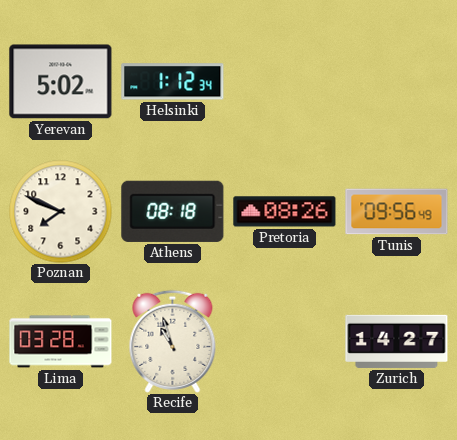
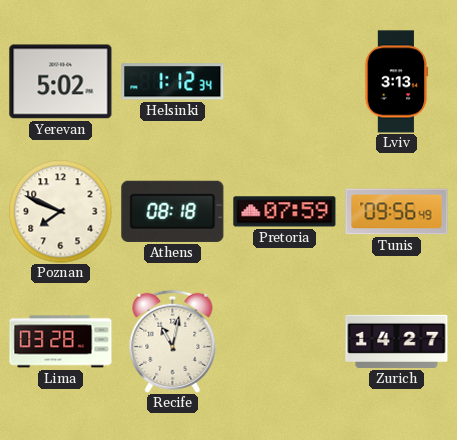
Lviv: none -> 3:13 (396, 82)
Pretoria: 08:26 -> 07:59 (285, 212)
Recife: 10:57 -> 11:02 (173, 341)
